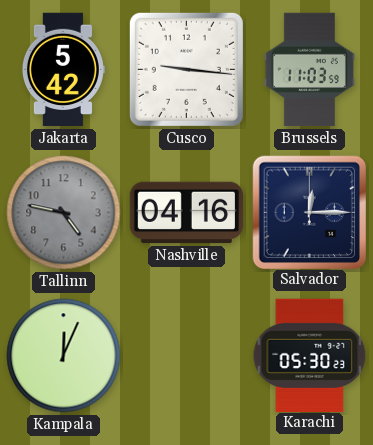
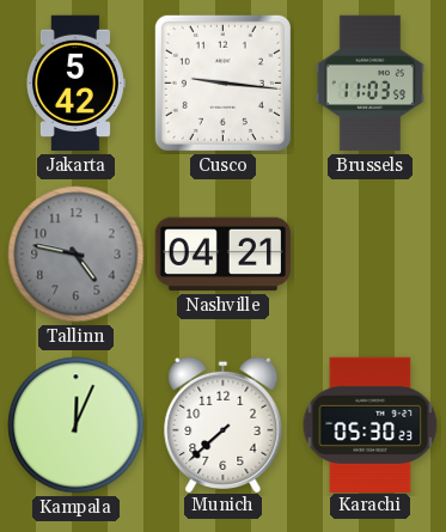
Nashville: 04:16 -> 04:21 (224, 255)
Salvador: 12:15 -> none (309, 212)
Munich: none -> 7:38 (224, 423)
